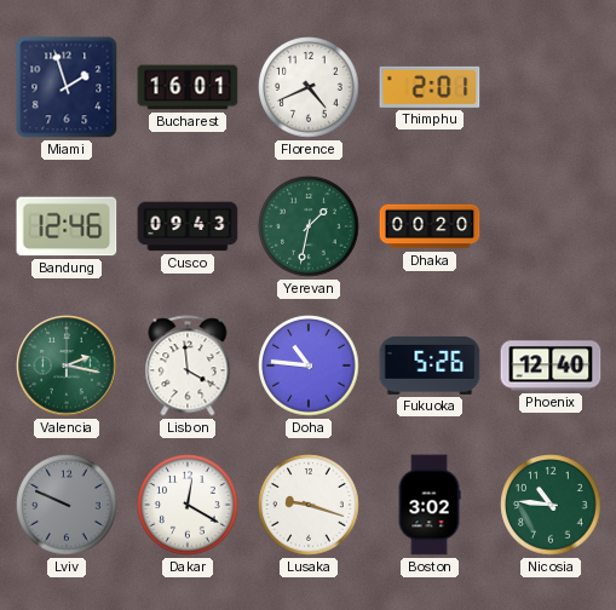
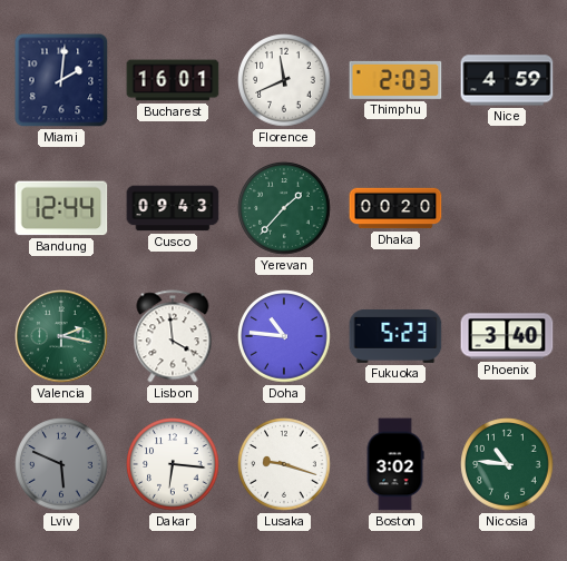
Miami: 1:57 -> 2:01 (61, 80)
Florence: 4:41 -> 11:41 (284, 80)
Thimphu: 2:01 -> 2:03 (395, 80)
Nice: none -> 4:59 (507, 80)
Bandung: 12:46 -> 12:44 (61, 208)
Yerevan: 1:32 -> 1:37 (284, 208)
Fukuoka: 5:26 -> 5:23 (395, 336)
Phoenix: 12:40 -> 3:40 (507, 336)
Lviv: 9:49 -> 5:49 (61, 464)
Dakar: 12:20 -> 6:16 (173, 464)
